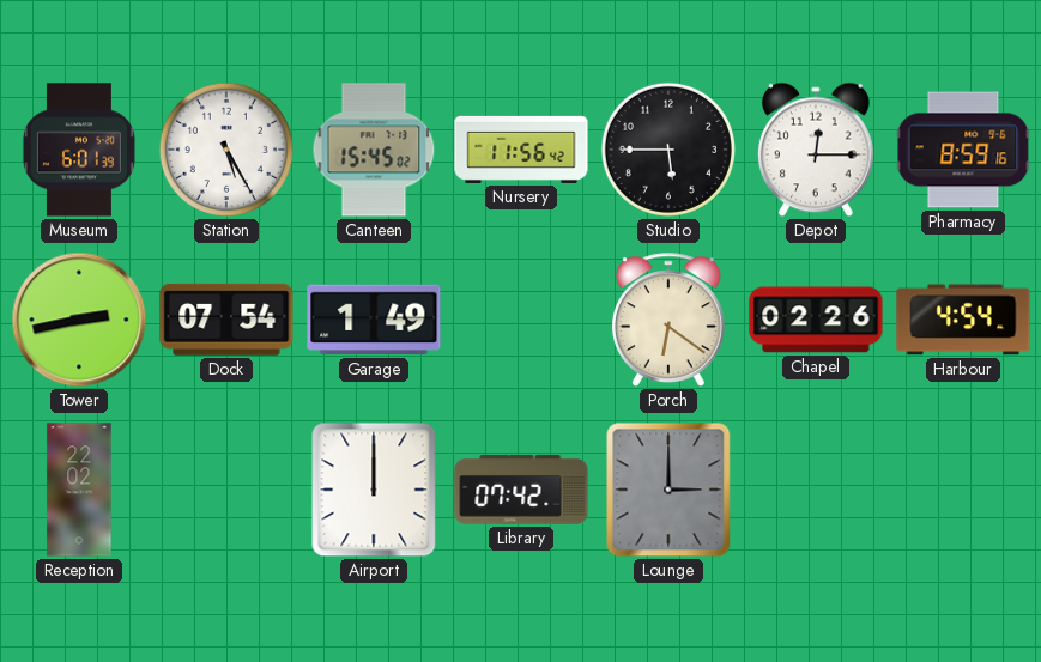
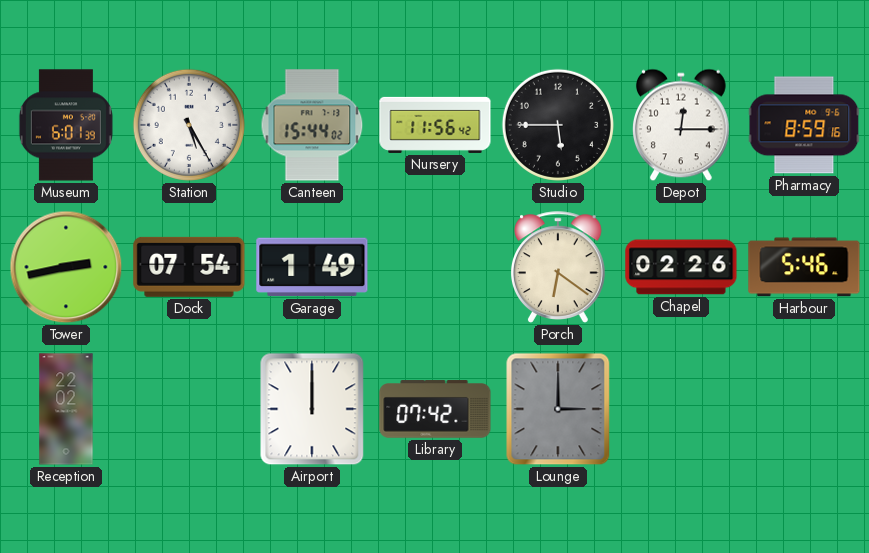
Canteen: 15:45 -> 15:44 (312, 125)
Harbour: 4:54 -> 5:46 (804, 267)
